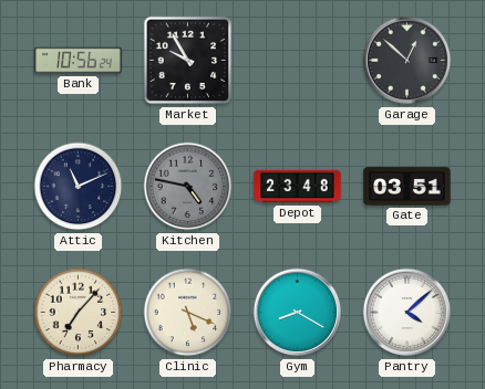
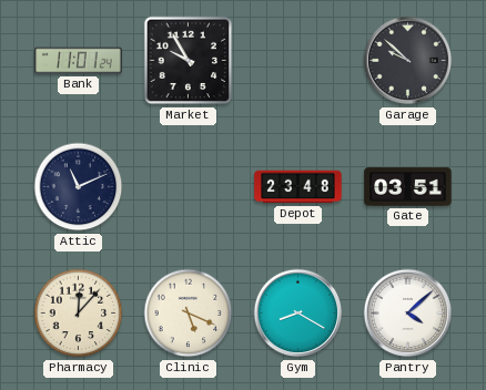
Bank: 10:56 -> 11:01 (79, 61)
Garage: 12:52 -> 9:52 (408, 61)
Kitchen: 4:47 -> none (188, 187)
Pharmacy: 7:07 -> 12:07 (79, 314)
